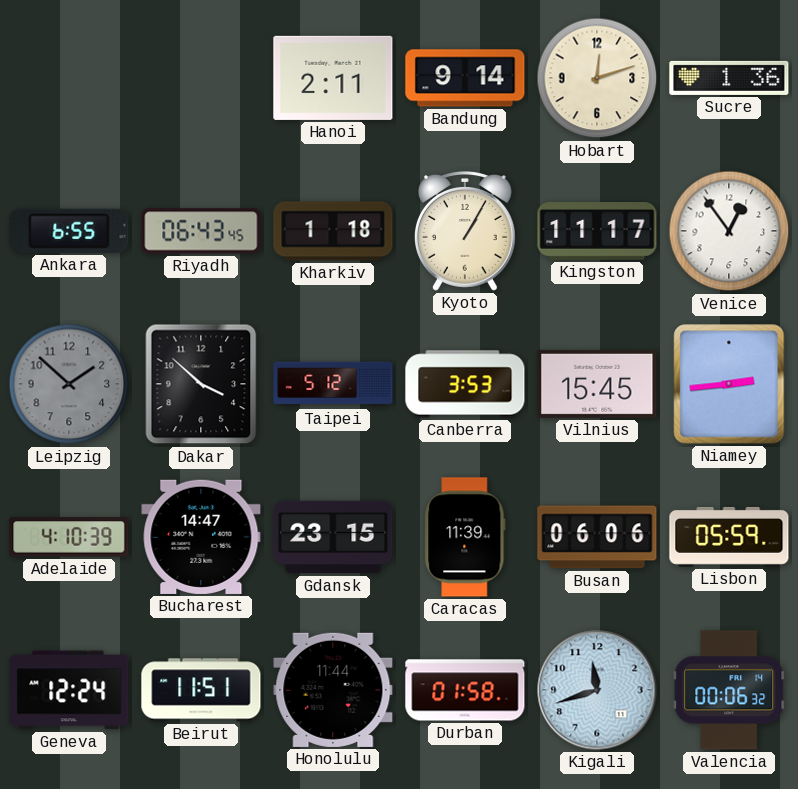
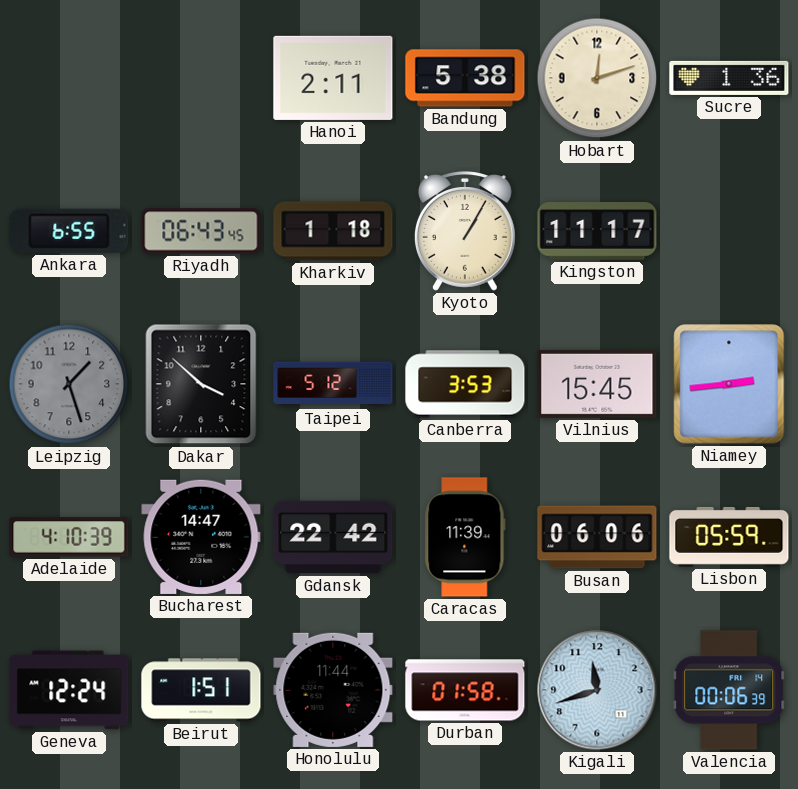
Bandung: 9:14 -> 5:38 (465, 78)
Venice: 12:54 -> none (729, 231)
Leipzig: 1:52 -> 1:27 (69, 384)
Gdansk: 23:15 -> 22:42 (333, 537)
Beirut: 11:51 -> 1:51 (201, 690)
Valencia: 00:06:32 -> 00:06:39 (729, 690)
